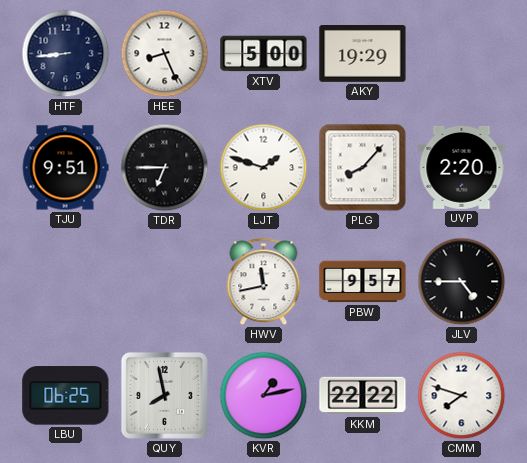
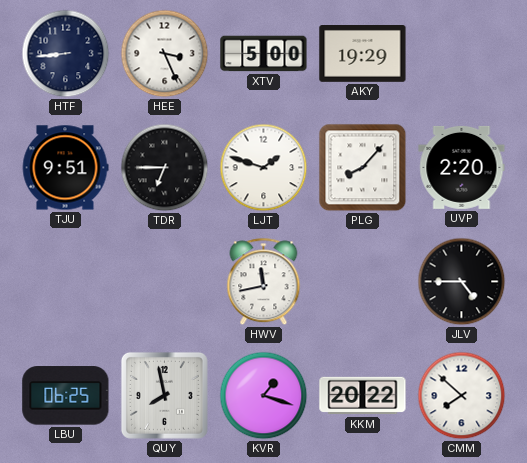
HEE: 8:26 -> 3:26 (165, 54)
PBW: 9:57 -> none (363, 282)
KVR: 1:13 -> 1:18 (264, 396)
KKM: 22:22 -> 20:22 (363, 396)
CMM: 7:48 -> 7:52 (462, 396)
